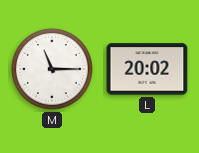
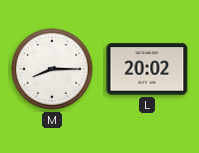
M: 11:15 -> 8:15 (52, 69)
